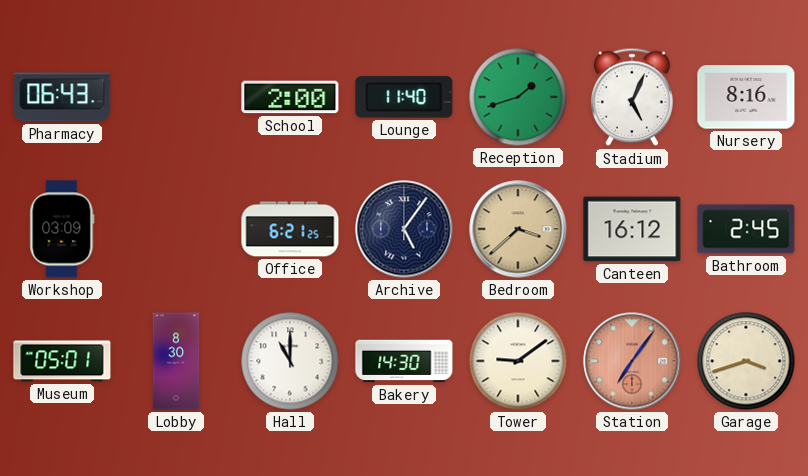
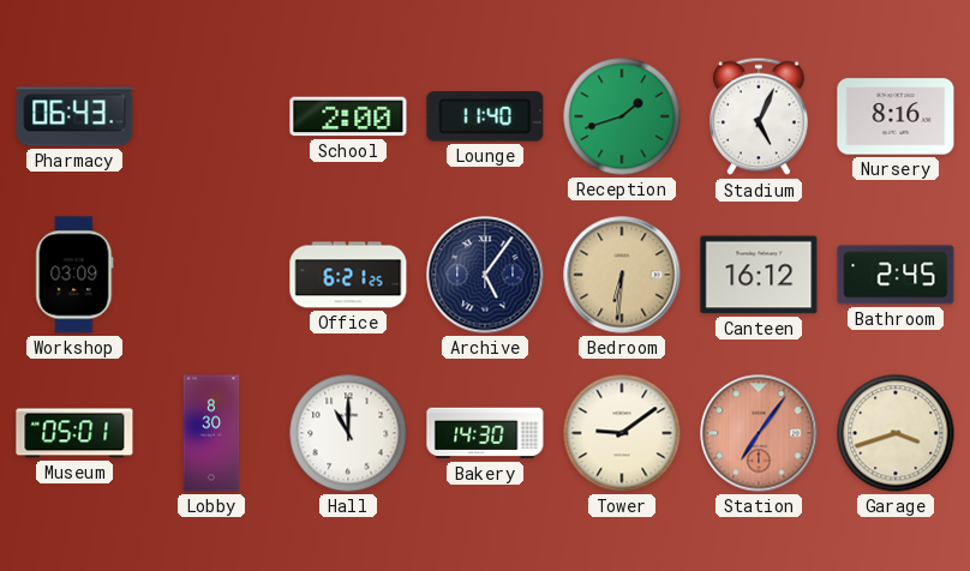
Bedroom: 3:38 -> 6:31 (622, 275)
